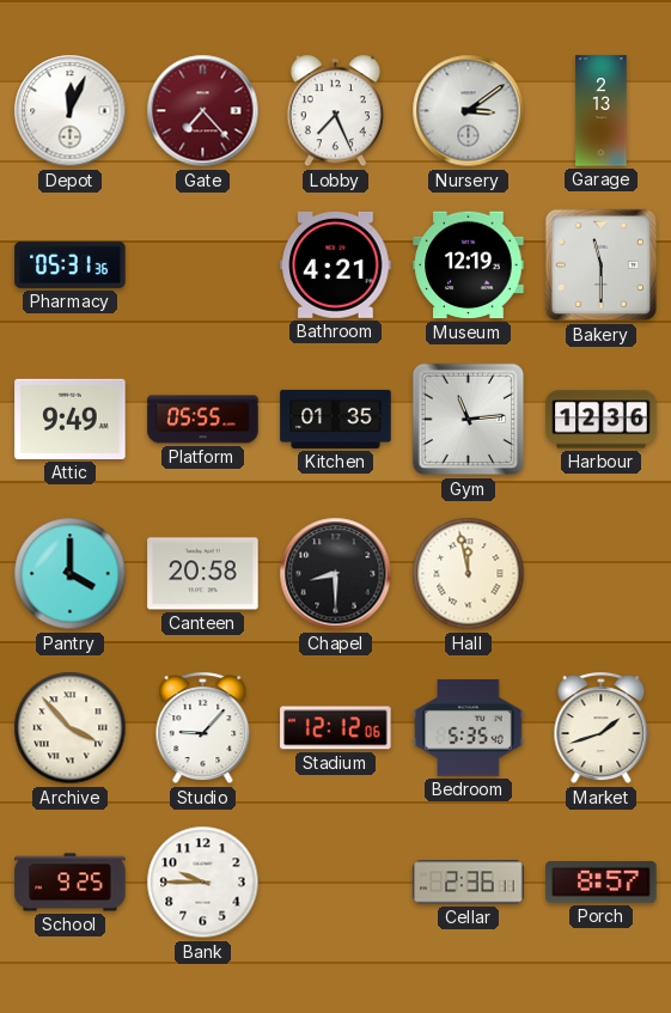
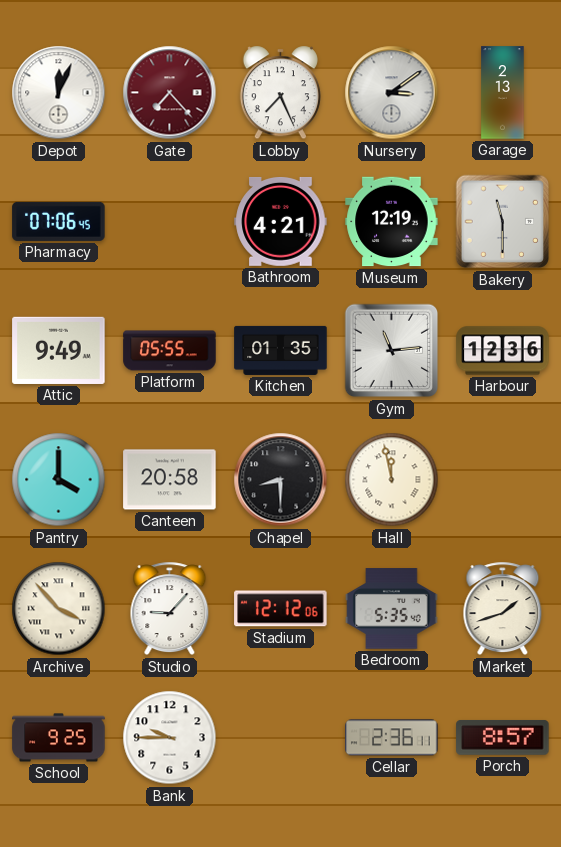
Pharmacy: 05:31 -> 07:06 (59, 221)
